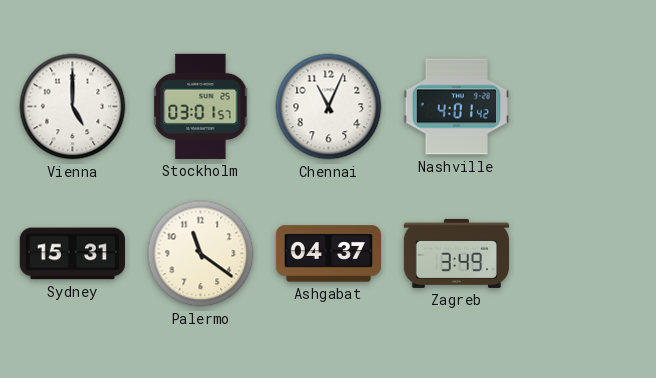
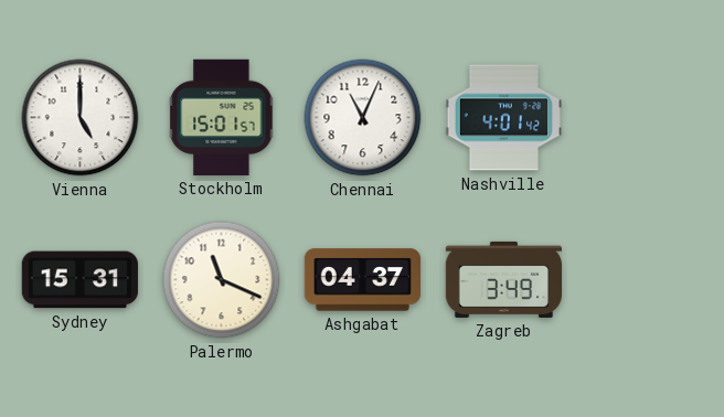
Stockholm: 03:01 -> 15:01 (222, 117)
Palermo: 11:21 -> 11:19 (222, 280)
